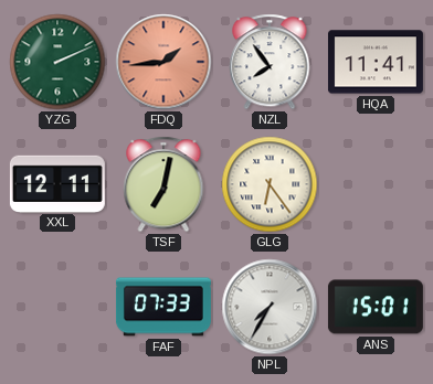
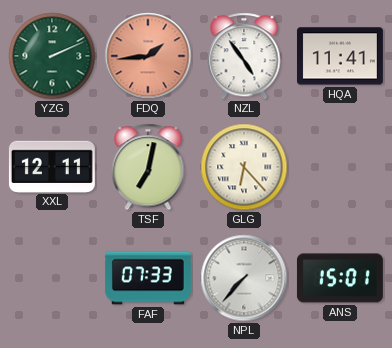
NZL: 7:54 -> 4:54 (244, 56)
GLG: 6:24 -> 6:23 (244, 167)
NPL: 7:35 -> 7:37 (244, 278)
